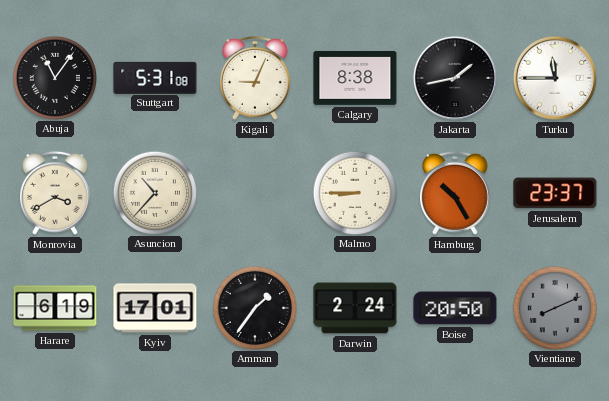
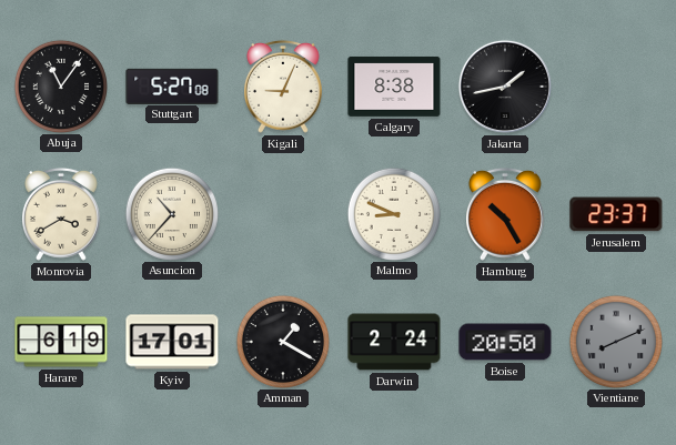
Stuttgart: 5:31 -> 5:27 (172, 85)
Turku: 11:45 -> none (555, 78)
Malmo: 8:45 -> 8:49 (393, 213)
Amman: 1:36 -> 1:20 (282, 341)
